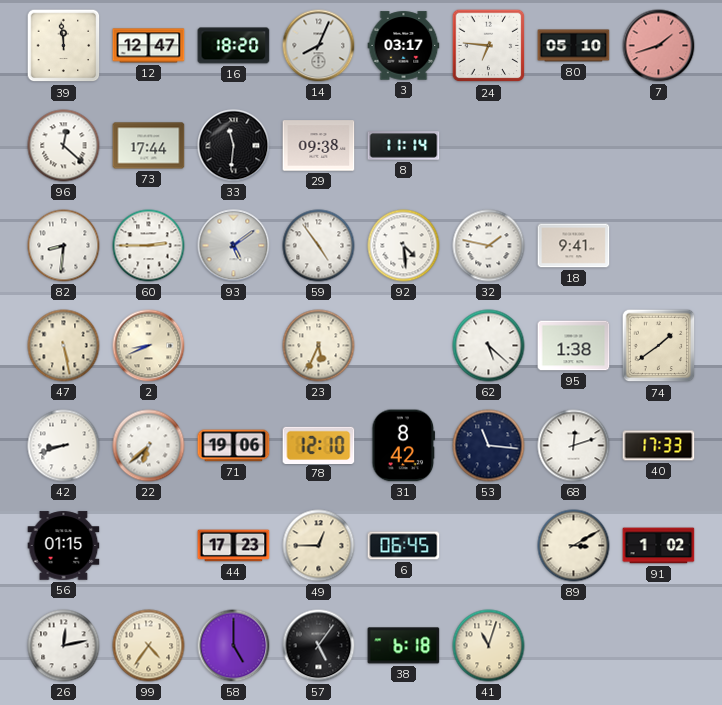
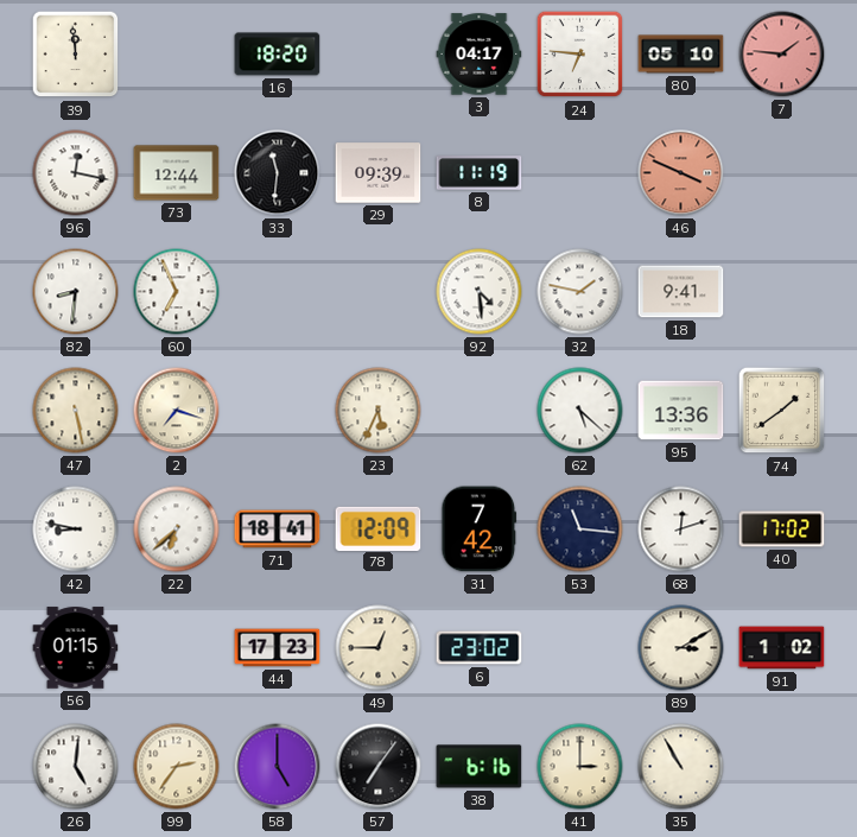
12: 12:47 -> none (149, 46)
14: 8:04 -> none (319, 46)
3: 03:17 -> 04:17 (480, 55)
7: 1:42 -> 1:46 (782, 55)
96: 12:22 -> 12:17 (76, 173)
73: 17:44 -> 12:44 (177, 173)
29: 09:38 -> 09:39 (379, 173)
8: 11:14 -> 11:19 (480, 173)
46: none -> 3:49 (681, 173)
60: 2:45 -> 6:56 (177, 292)
93: 5:09 -> none (234, 246)
59: 4:54 -> none (319, 246)
2: 8:41 -> 7:18 (177, 411)
95: 1:38 -> 13:36 (681, 411)
42: 8:42 -> 8:47 (76, 530)
71: 19:06 -> 18:41 (278, 530)
78: 12:10 -> 12:09 (379, 528)
31: 8:42 -> 7:42 (480, 530)
40: 17:33 -> 17:02 (782, 530)
6: 06:45 -> 23:02 (480, 648)
26: 12:13 -> 5:01 (76, 767)
99: 4:36 -> 2:36 (177, 767)
57: 5:06 -> 7:06 (379, 767)
38: 6:18 -> 6:16 (480, 767)
41: 11:03 -> 3:00 (580, 767)
35: none -> 10:55 (681, 767)
